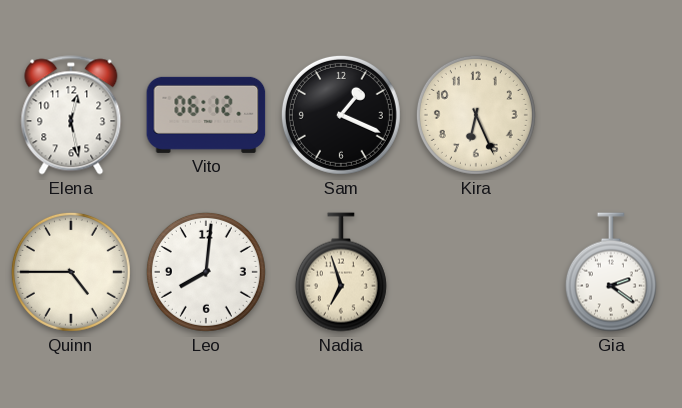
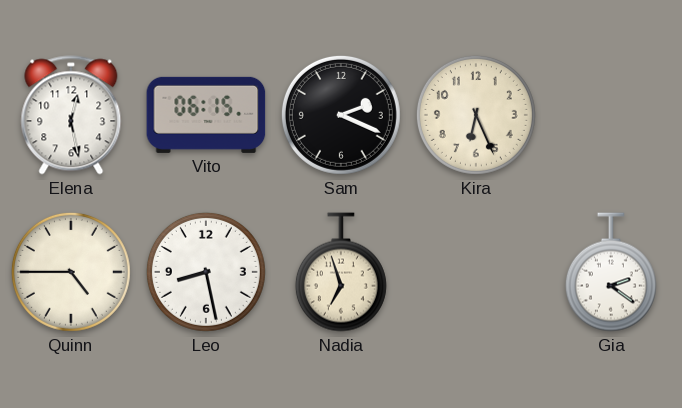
Vito: 06:12 -> 06:15 (206, 115)
Sam: 1:19 -> 2:19 (341, 115)
Leo: 8:01 -> 8:28 (206, 272)
